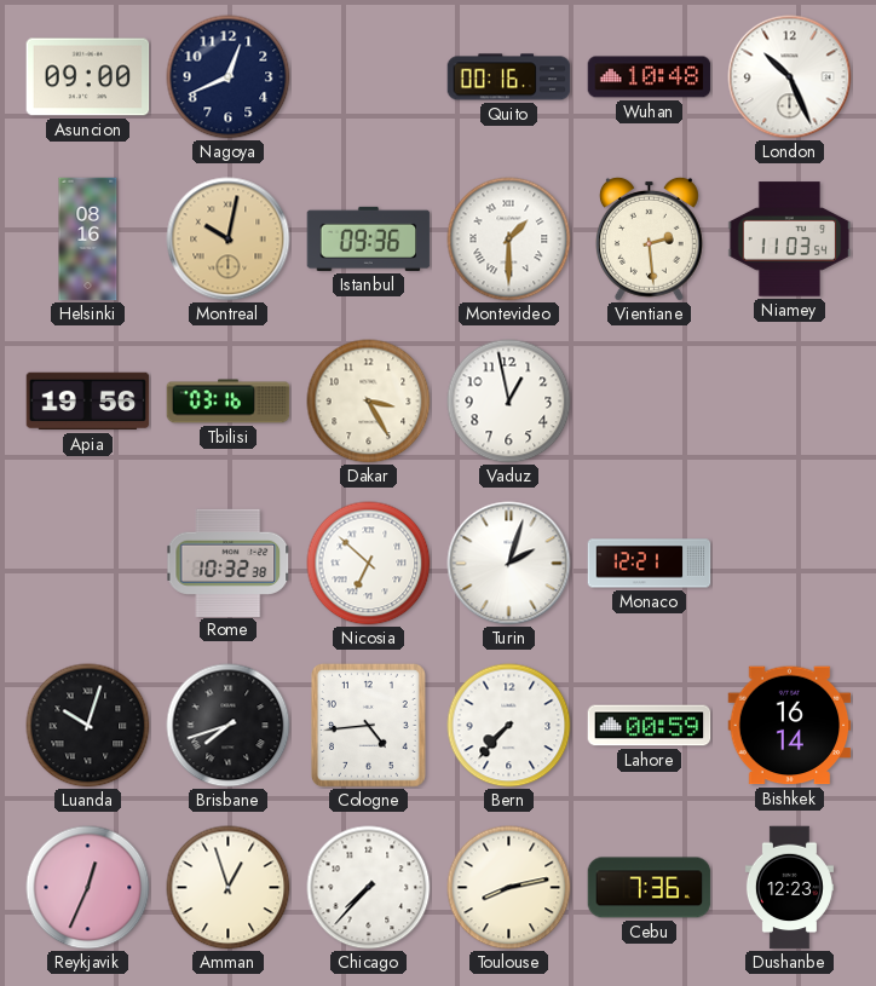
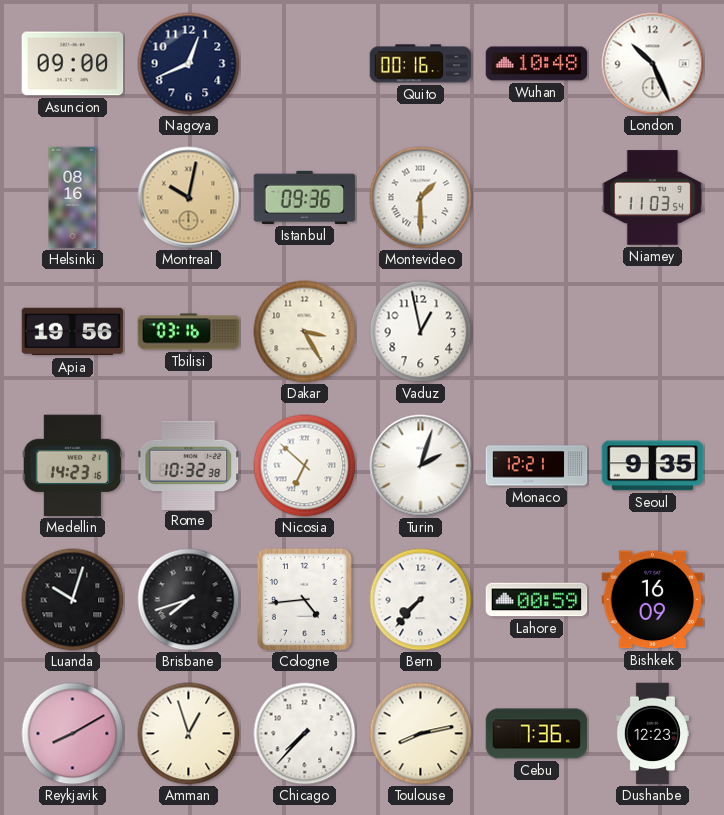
Vientiane: 2:29 -> none (649, 238)
Medellin: none -> 14:23 (73, 466)
Seoul: none -> 9:35 (653, 466)
Bishkek: 16:14 -> 16:09 (653, 600)
Reykjavik: 12:34 -> 8:10 (73, 734)
